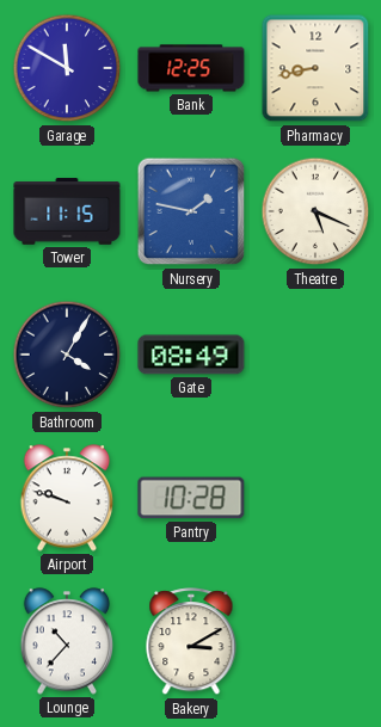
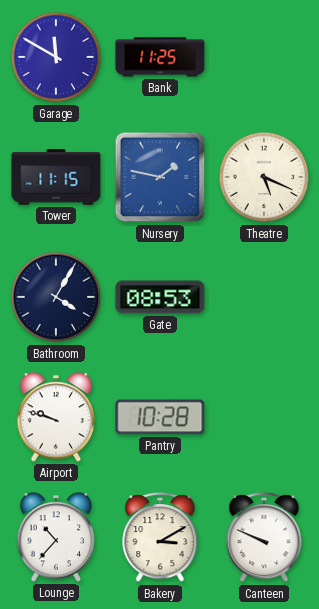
Bank: 12:25 -> 11:25 (160, 57)
Pharmacy: 8:43 -> none (315, 68)
Gate: 08:49 -> 08:53 (160, 297)
Canteen: none -> 9:49 (264, 538)
